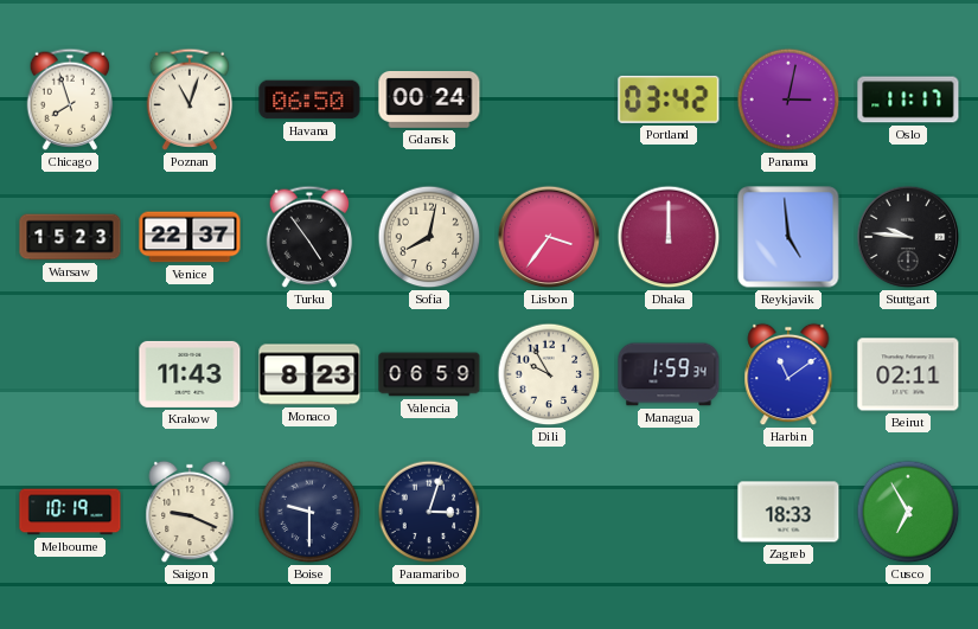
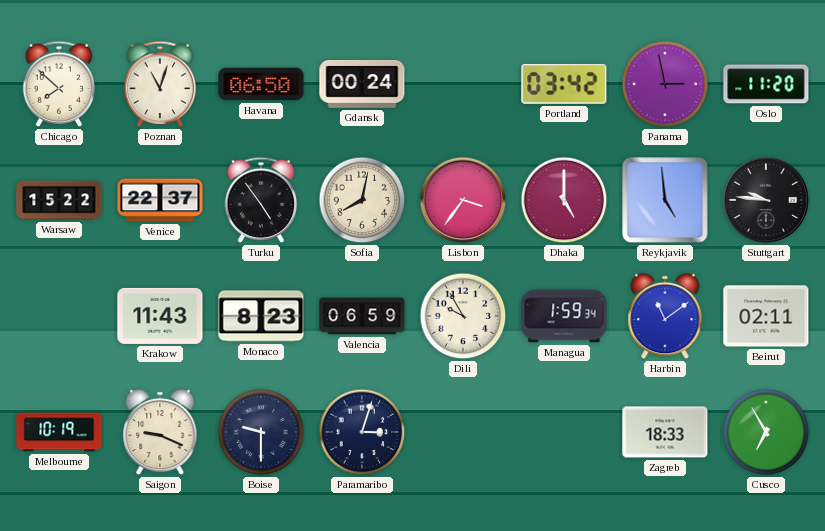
Chicago: 7:57 -> 7:52 (59, 84)
Panama: 3:02 -> 2:58 (665, 84)
Oslo: 11:17 -> 11:20 (766, 84)
Warsaw: 15:23 -> 15:22 (59, 200)
Dhaka: 12:00 -> 5:00 (564, 200)
